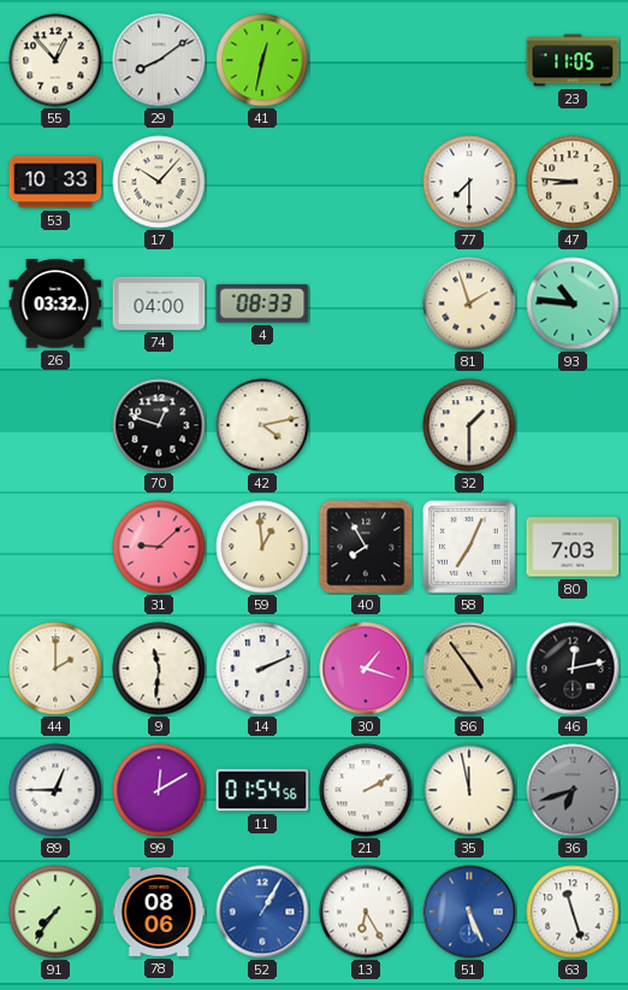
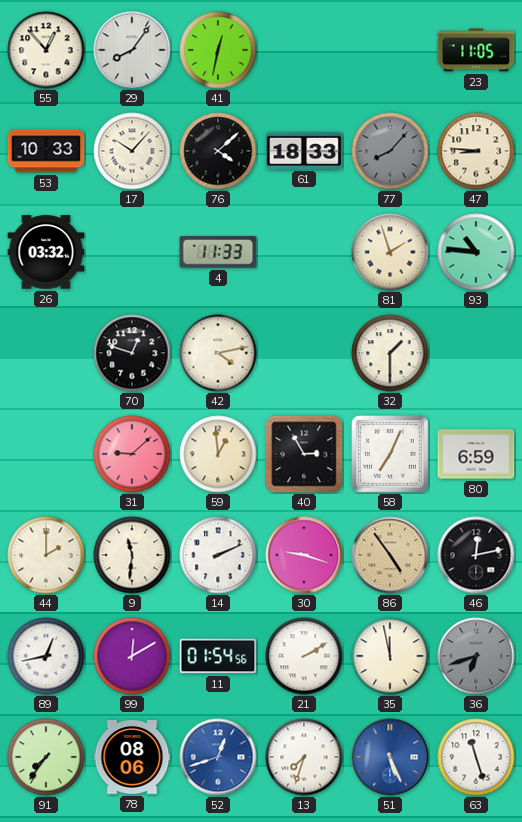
29: 8:09 -> 8:06 (132, 50)
76: none -> 4:08 (218, 151)
61: none -> 18:33 (304, 150)
77: 7:30 -> 8:07 (390, 151)
77 dial: white -> grey (390, 151)
74: 04:00 -> none (159, 304)
4: 08:33 -> 11:33 (218, 252)
40: 7:55 -> 2:55 (304, 454)
80: 7:03 -> 6:59 (476, 454)
30: 1:18 -> 9:18 (304, 555)
89: 12:45 -> 12:43 (46, 656)
52: 1:05 -> 12:42 (218, 757)
13: 6:25 -> 7:33 (304, 757)
